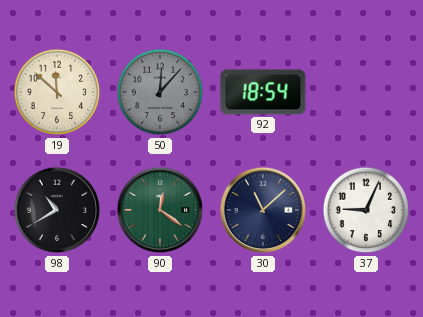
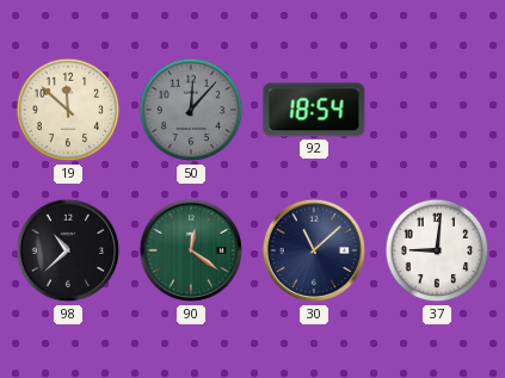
98: 10:40 -> 10:38 (68, 250)
37: 9:04 -> 9:01 (437, 250)
